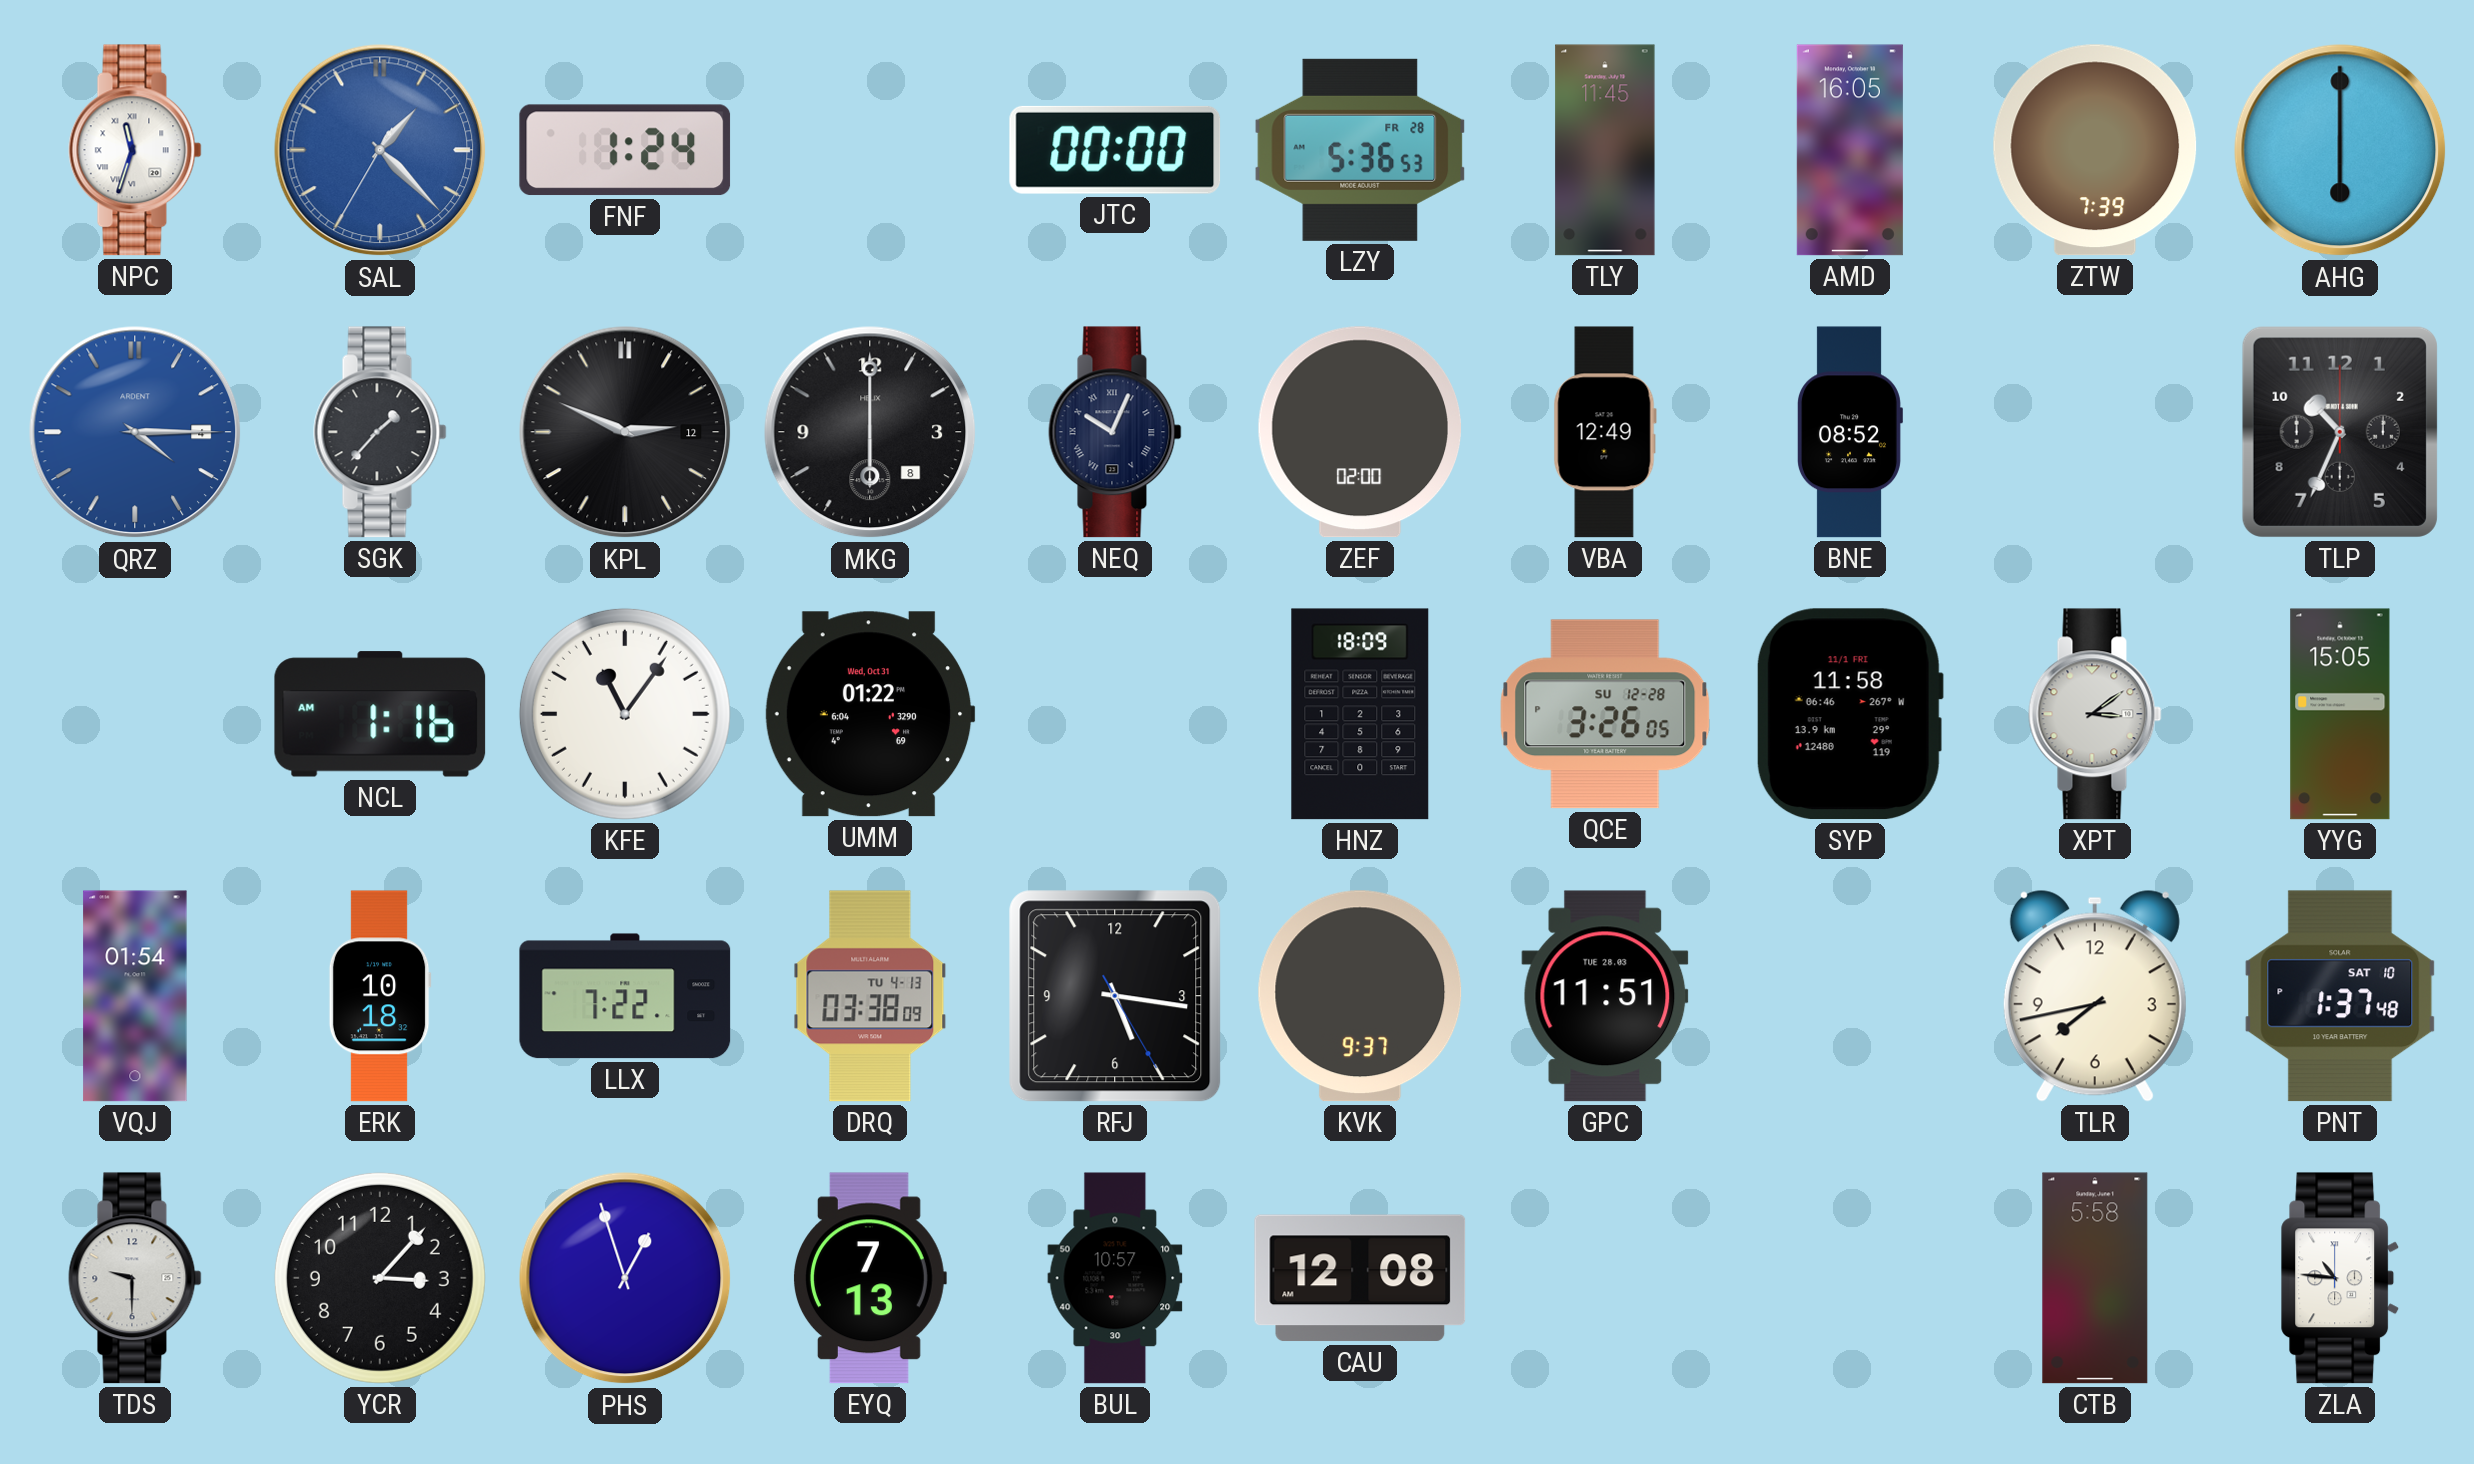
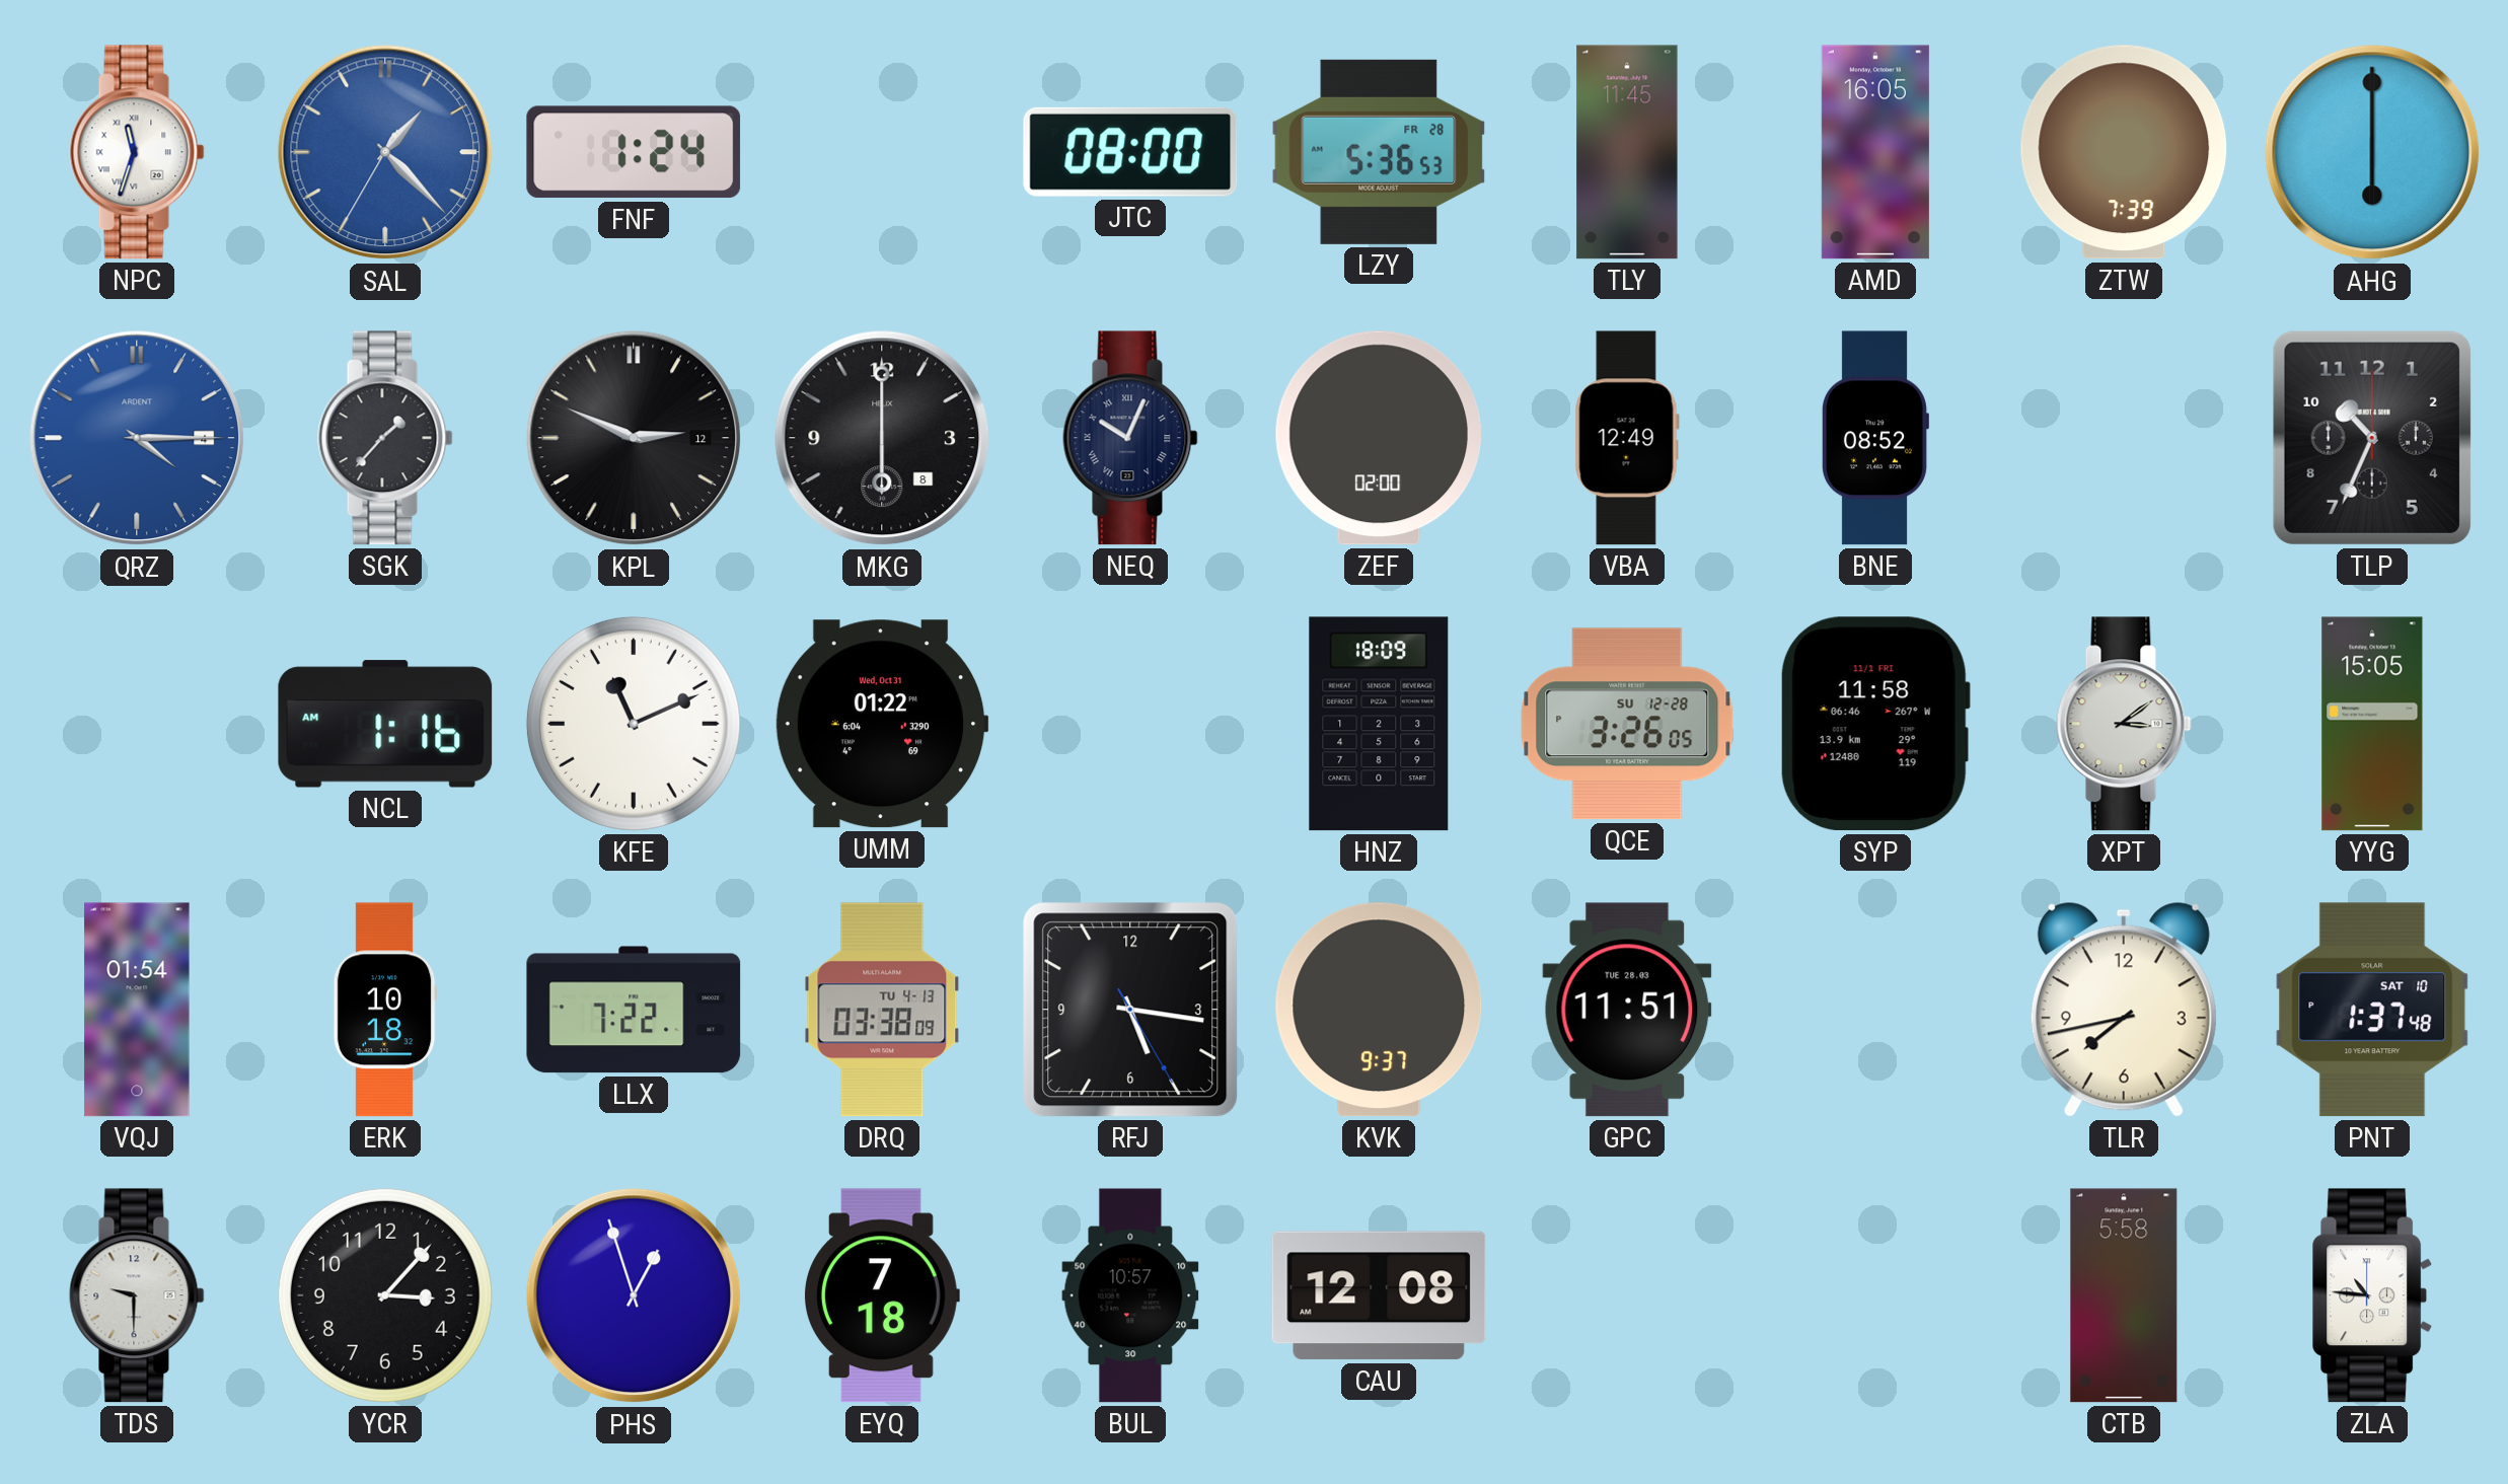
JTC: 00:00 -> 08:00 (1130, 152)
KFE: 11:06 -> 11:11 (634, 724)
EYQ: 7:13 -> 7:18 (881, 1295)
